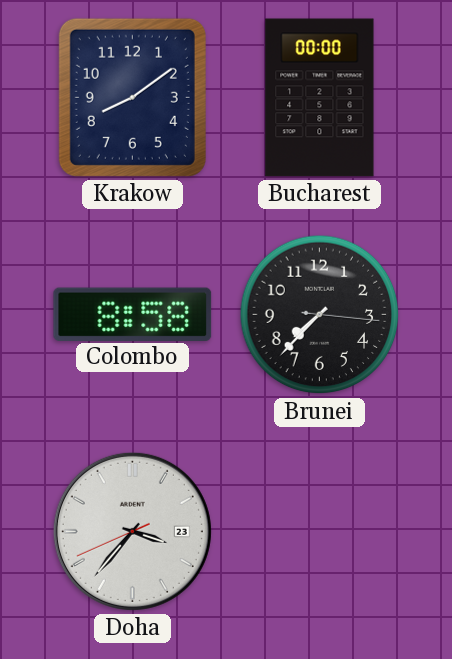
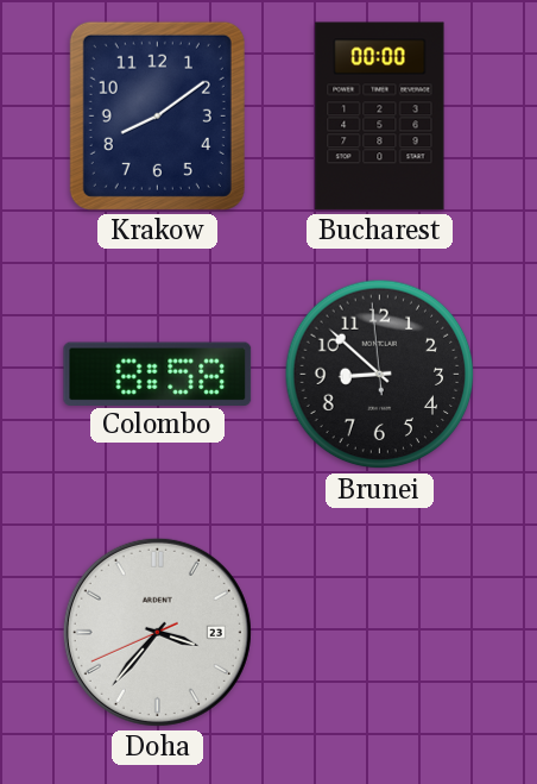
Brunei: 7:37 -> 8:51 (380, 375)
